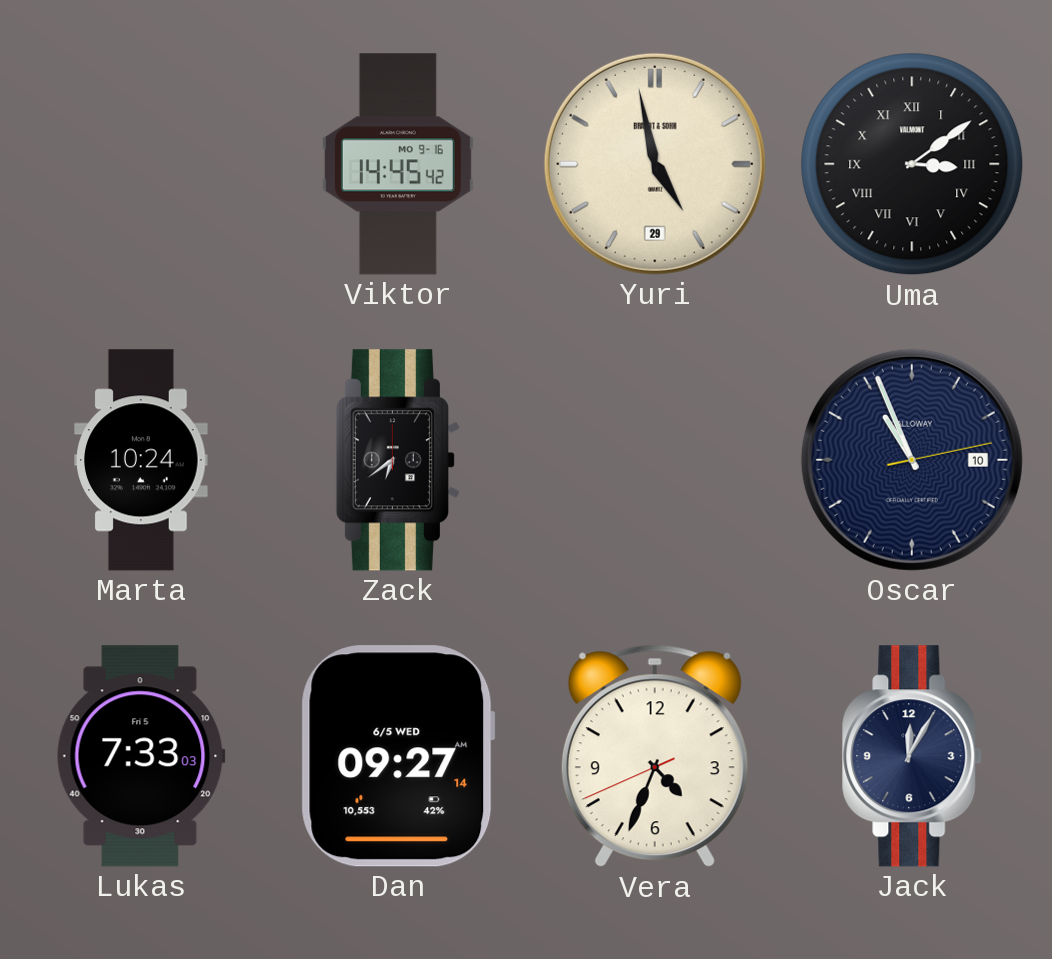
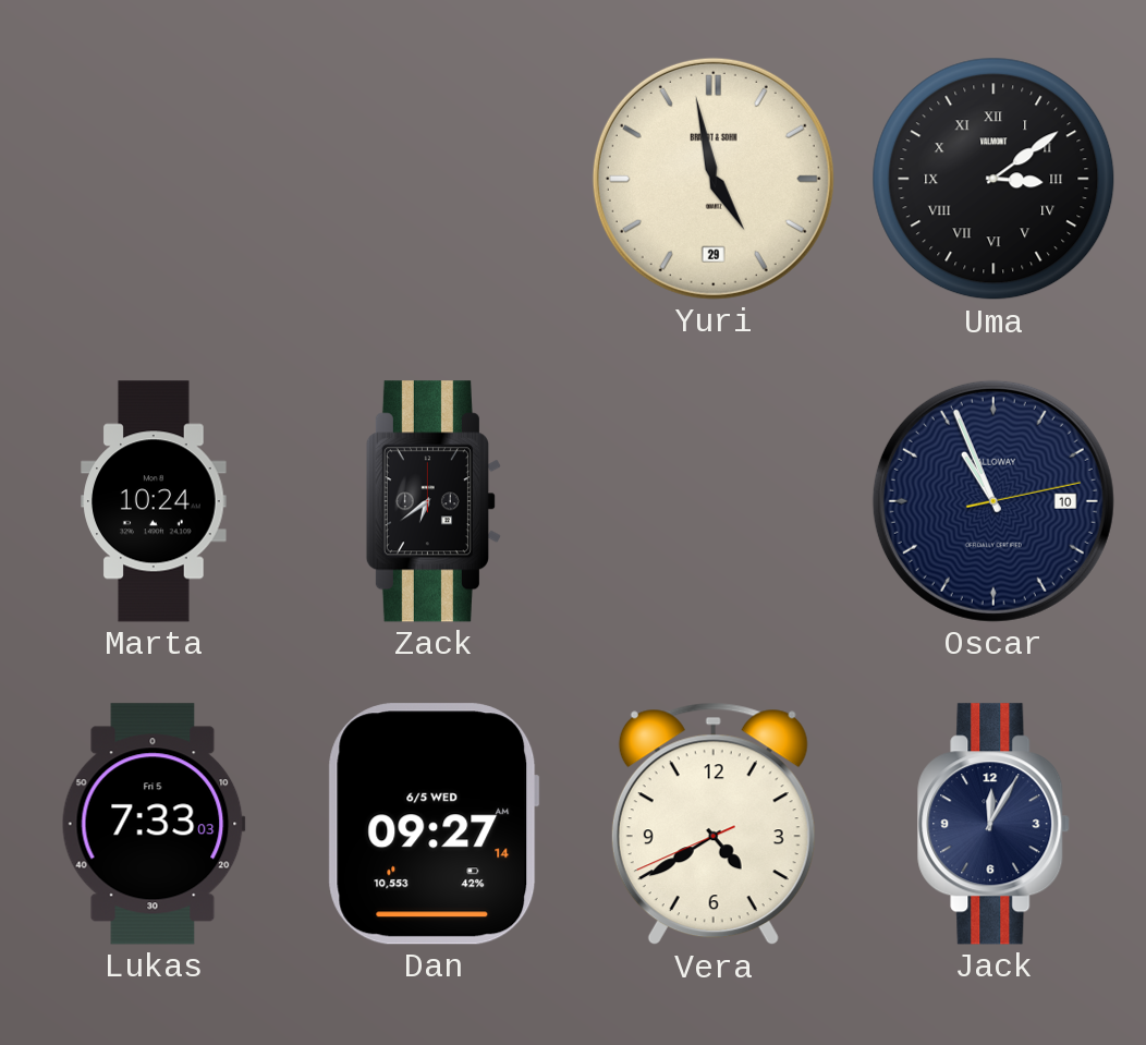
Viktor: 14:45 -> none (398, 164)
Vera: 4:33 -> 4:39 (714, 824)
